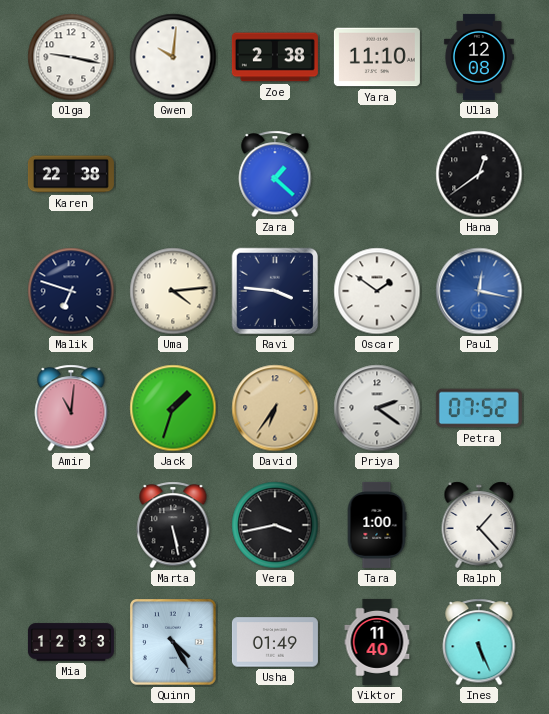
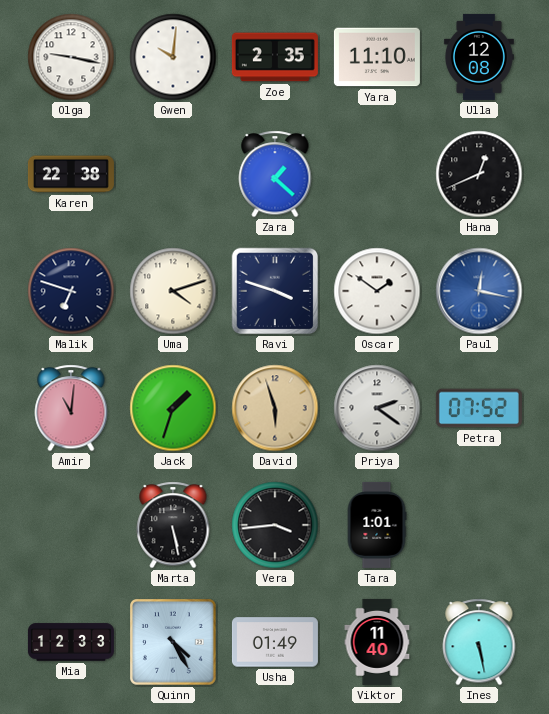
Zoe: 2:38 -> 2:35 (275, 57)
Hana: 12:39 -> 12:41 (479, 174)
Uma: 4:14 -> 4:12 (173, 291)
Ravi: 3:46 -> 3:48 (275, 291)
David: 6:36 -> 5:57 (275, 408)
Vera: 3:43 -> 3:44 (275, 525)
Tara: 1:00 -> 1:01 (377, 525)
Ralph: 1:23 -> none (479, 525)
Ines: 5:26 -> 5:28 (479, 642)
